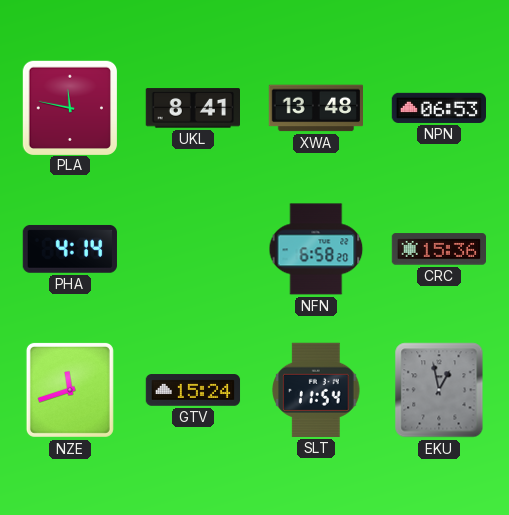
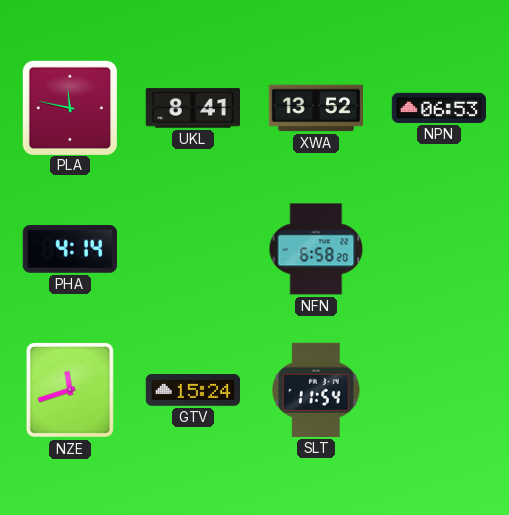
XWA: 13:48 -> 13:52 (316, 108)
CRC: 15:36 -> none (438, 249)
EKU: 12:58 -> none (439, 390)
